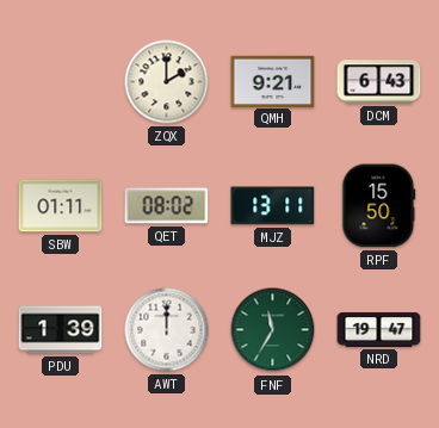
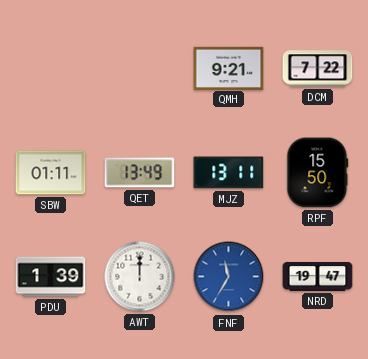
ZQX: 2:00 -> none (167, 82)
DCM: 6:43 -> 7:22 (318, 69)
QET: 08:02 -> 13:49 (140, 173)
FNF dial: green -> blue (229, 277)
